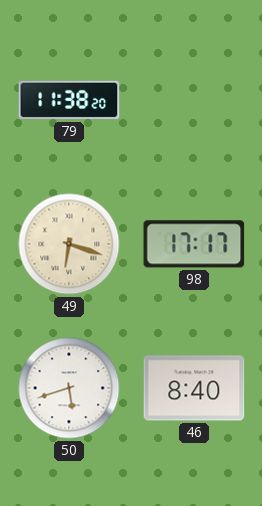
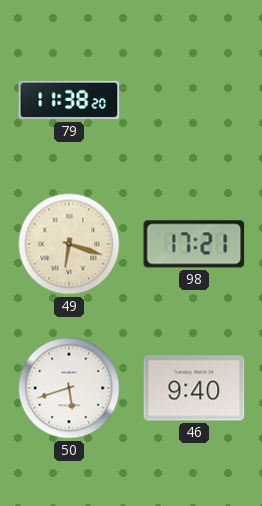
98: 17:17 -> 17:21 (194, 244)
46: 8:40 -> 9:40 (194, 388)
